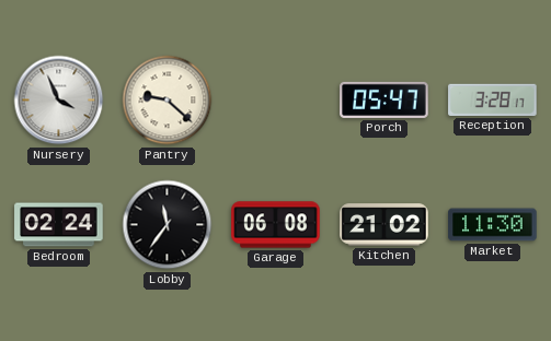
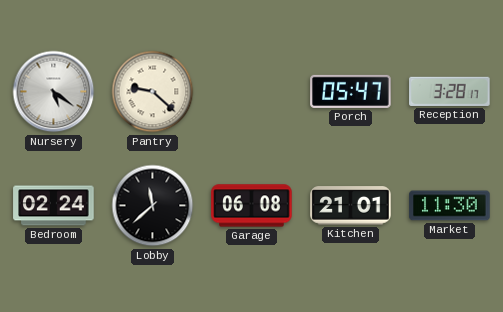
Nursery: 3:56 -> 5:21 (54, 92)
Lobby: 11:36 -> 11:38 (153, 206)
Kitchen: 21:02 -> 21:01 (351, 206)
